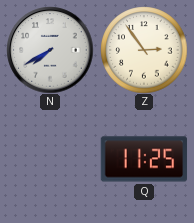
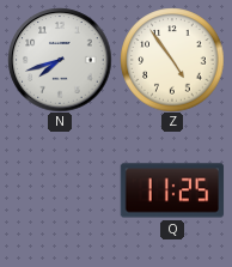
N: 7:40 -> 7:42 (60, 60)
Z: 2:54 -> 4:54 (172, 60)
